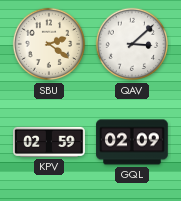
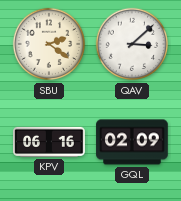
KPV: 02:59 -> 06:16 (49, 142)
